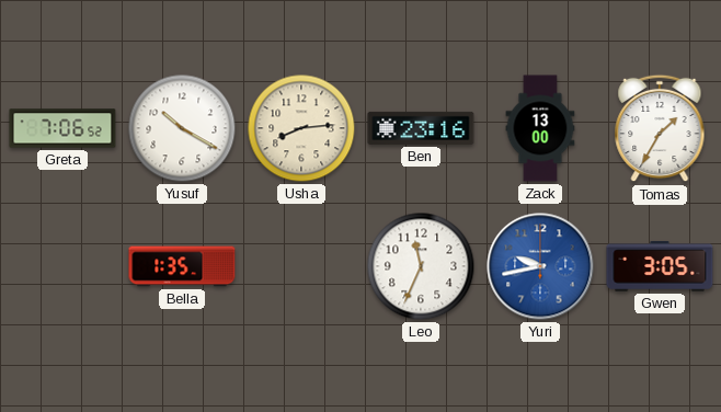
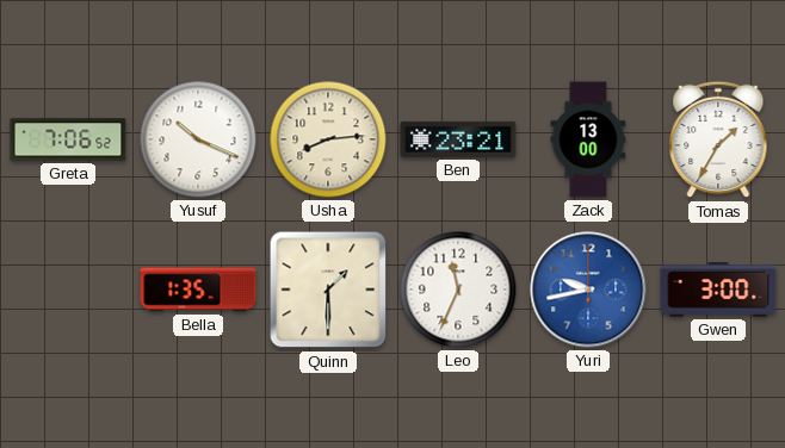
Yusuf: 10:20 -> 10:19 (198, 139)
Ben: 23:16 -> 23:21 (458, 139)
Quinn: none -> 1:30 (328, 290)
Gwen: 3:05 -> 3:00 (718, 290)
